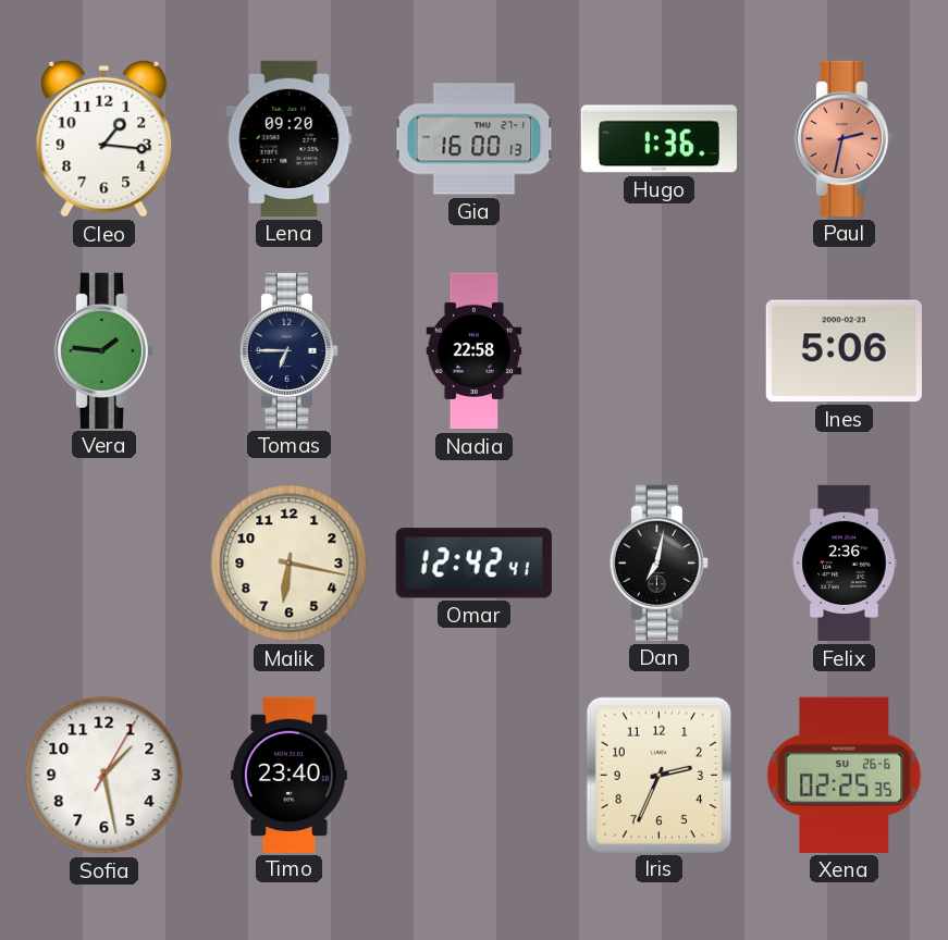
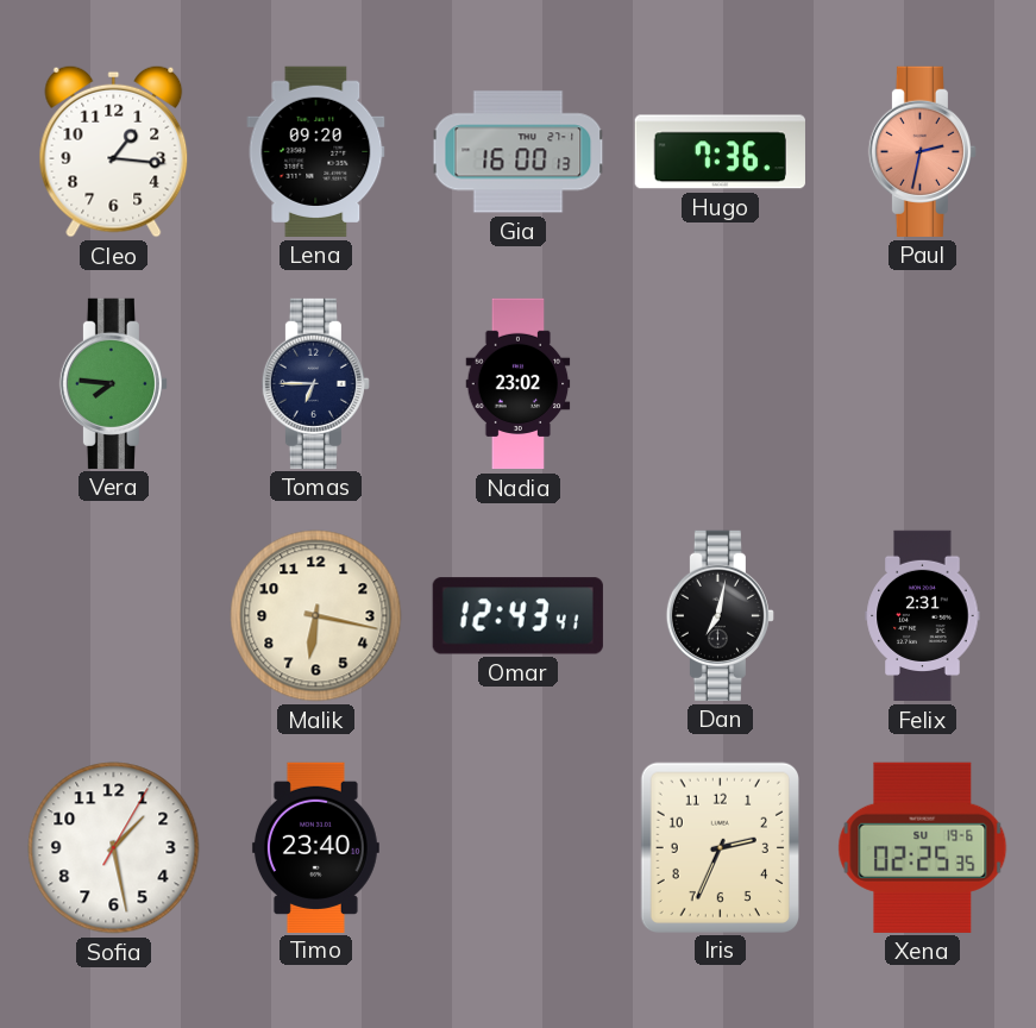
Hugo: 1:36 -> 7:36 (720, 152)
Vera: 1:46 -> 7:46 (113, 383)
Nadia: 22:58 -> 23:02 (519, 384)
Ines: 5:06 -> none (844, 351)
Omar: 12:42 -> 12:43 (517, 616)
Felix: 2:36 -> 2:31 (923, 616)
Xena date: SU 26-6 -> SU 19-6 (923, 847)
